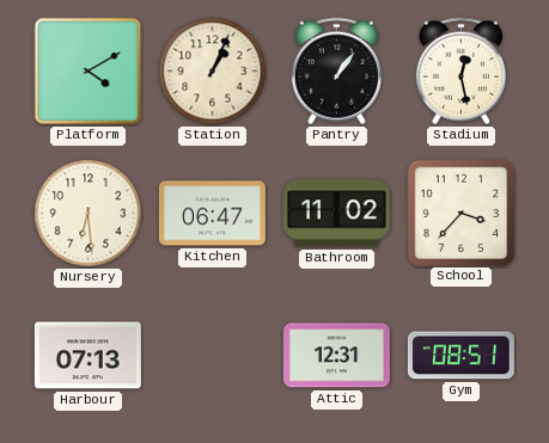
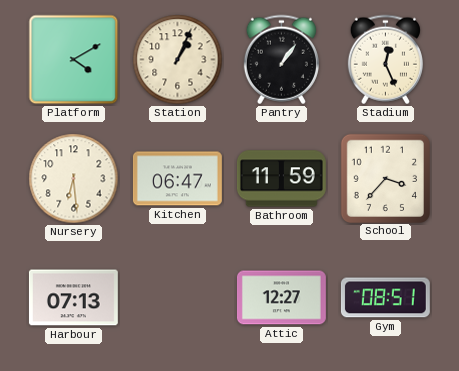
Stadium: 12:28 -> 12:26 (385, 60)
Bathroom: 11:02 -> 11:59 (281, 179)
Attic: 12:31 -> 12:27 (281, 298)
